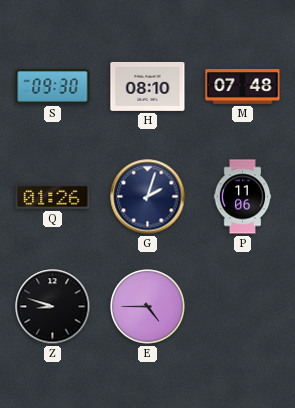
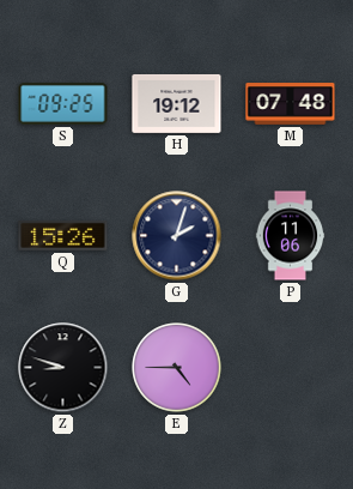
S: 09:30 -> 09:25 (63, 104)
H: 08:10 -> 19:12 (177, 103)
Q: 01:26 -> 15:26 (63, 235)
